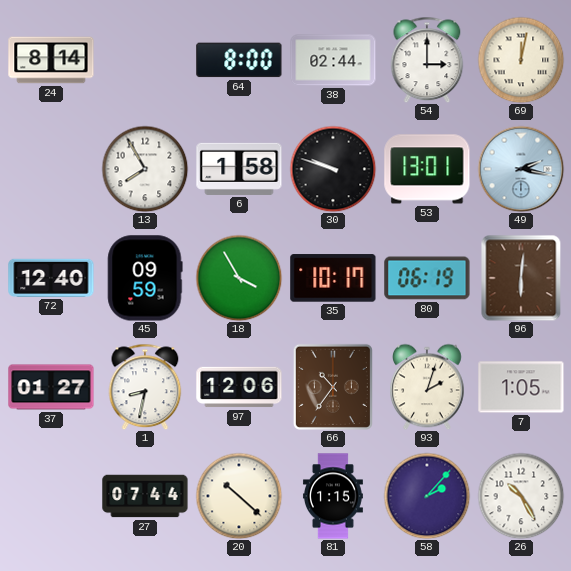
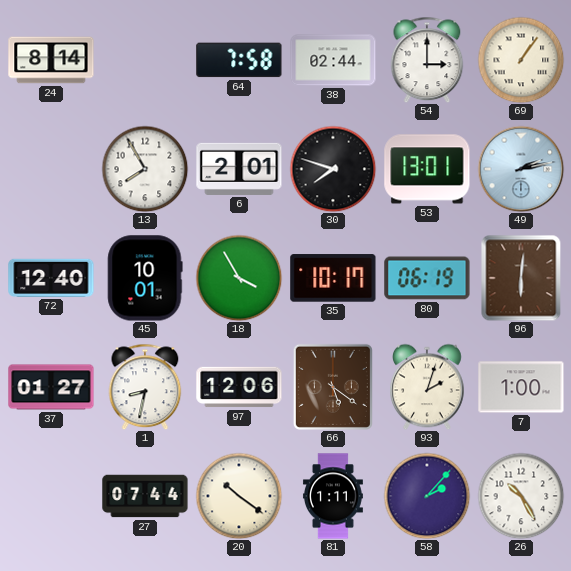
64: 8:00 -> 7:58 (239, 60)
69: 12:02 -> 1:06 (521, 60)
6: 1:58 -> 2:01 (239, 169)
30: 9:48 -> 7:48 (333, 169)
49: 2:17 -> 2:13 (521, 169)
45: 09:59 -> 10:01 (145, 278)
66: 10:36 -> 5:21 (333, 387)
7: 1:05 -> 1:00 (521, 387)
20: 10:22 -> 10:21 (239, 496)
81: 1:15 -> 1:11 (333, 496)
